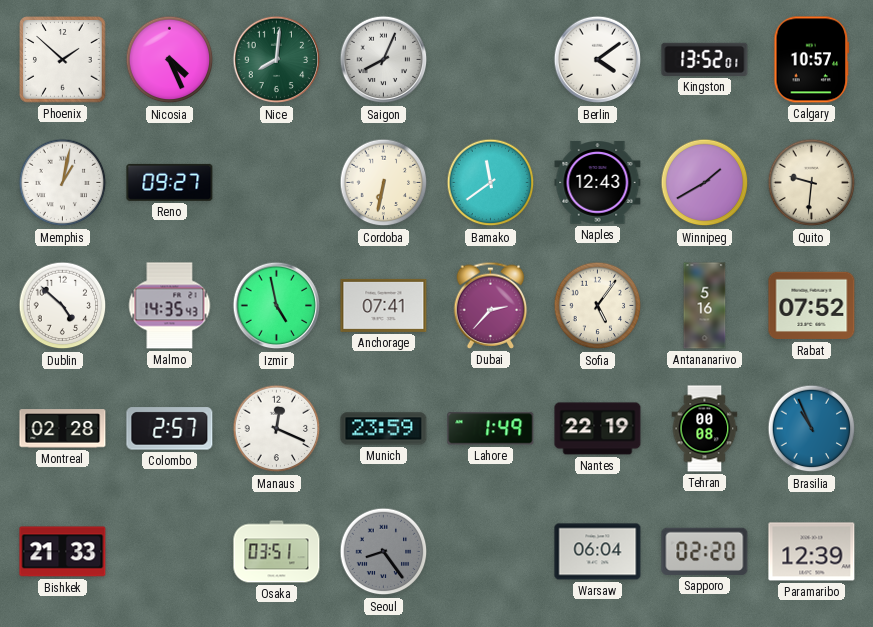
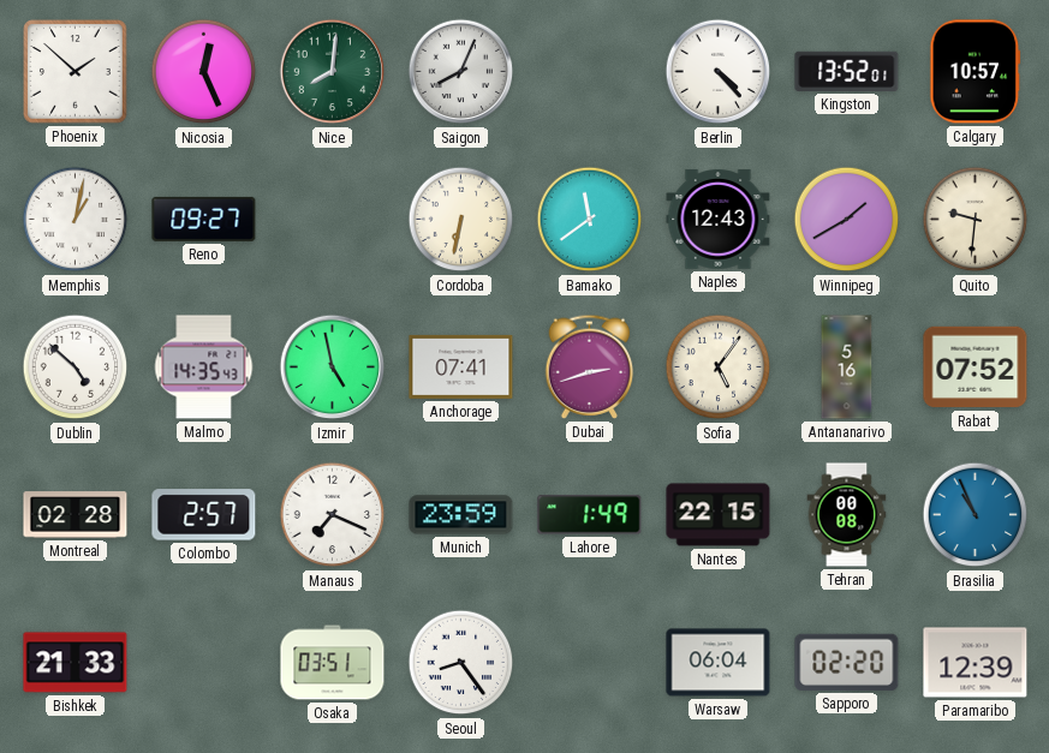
Nicosia: 4:26 -> 12:26 (204, 72)
Berlin: 4:09 -> 4:23 (719, 72)
Dubai: 2:37 -> 2:42 (590, 366)
Manaus: 12:19 -> 7:19 (333, 515)
Nantes: 22:19 -> 22:15 (719, 515)
Seoul dial: grey -> white (461, 663)
